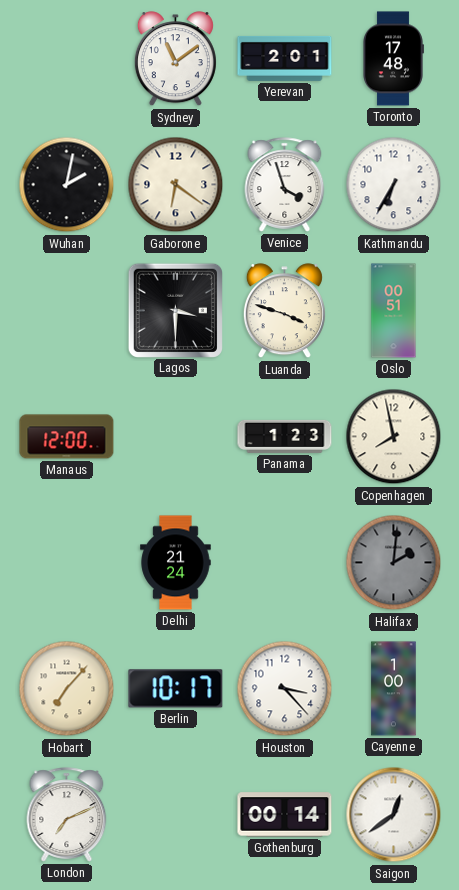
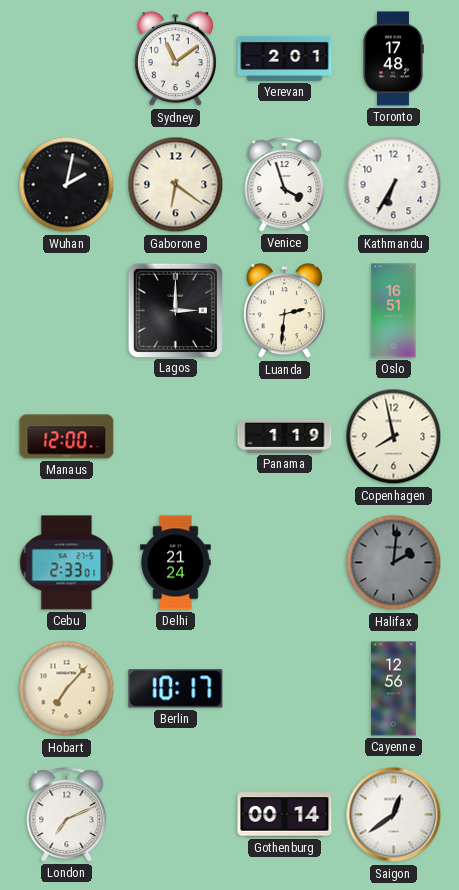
Lagos: 3:30 -> 3:00 (175, 310)
Luanda: 3:48 -> 2:31 (284, 311)
Oslo: 00:51 -> 16:51 (394, 311)
Panama: 1:23 -> 1:19 (285, 436)
Cebu: none -> 2:33 (67, 563)
Houston: 3:23 -> none (285, 689)
Cayenne: 1:00 -> 12:56 (394, 689)
